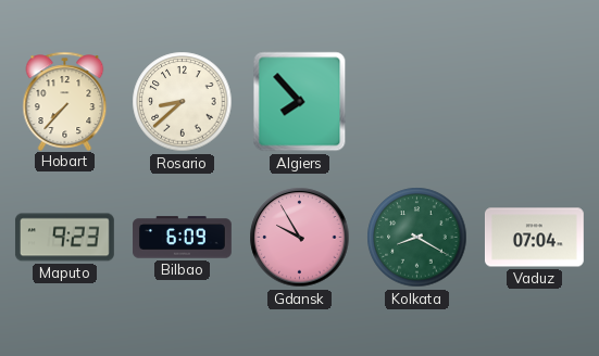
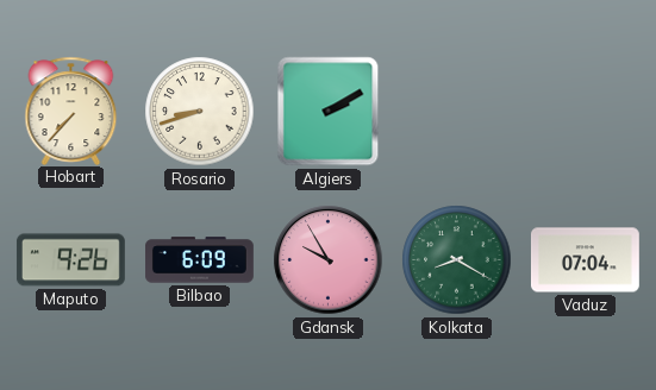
Rosario: 8:38 -> 8:42 (200, 112)
Algiers: 7:53 -> 2:10 (329, 112)
Maputo: 9:23 -> 9:26 (70, 260)
